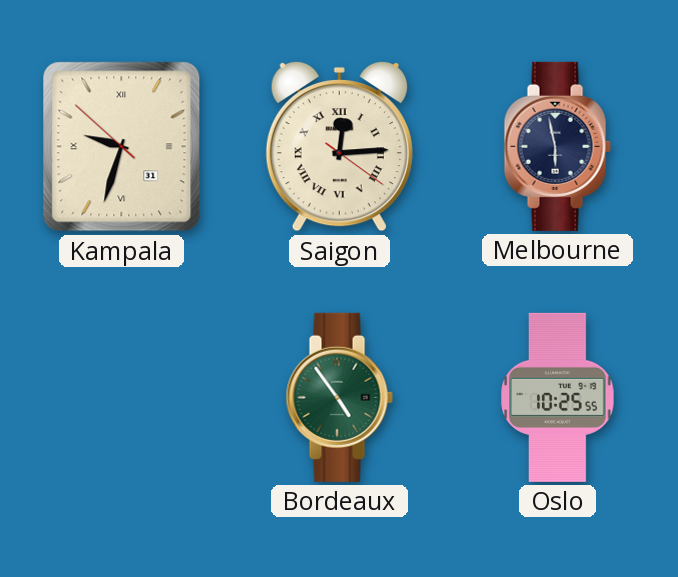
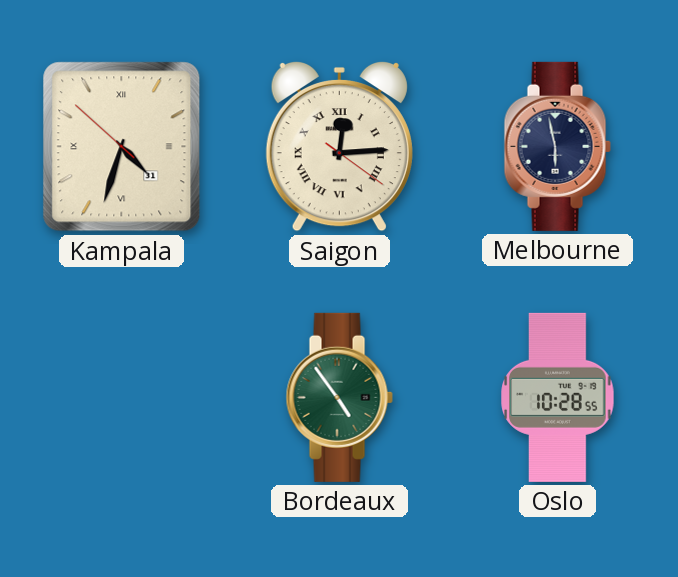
Kampala: 9:32 -> 4:32 (122, 147)
Oslo: 10:25 -> 10:28 (558, 397)
